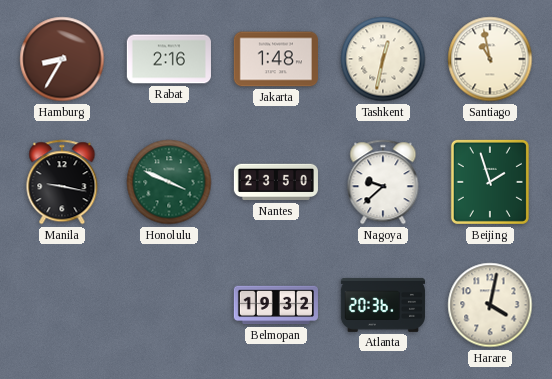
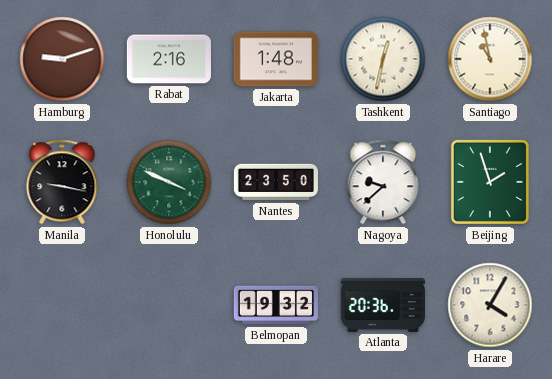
Hamburg: 8:35 -> 9:12 (62, 59)
Harare: 4:02 -> 4:05 (490, 305)
